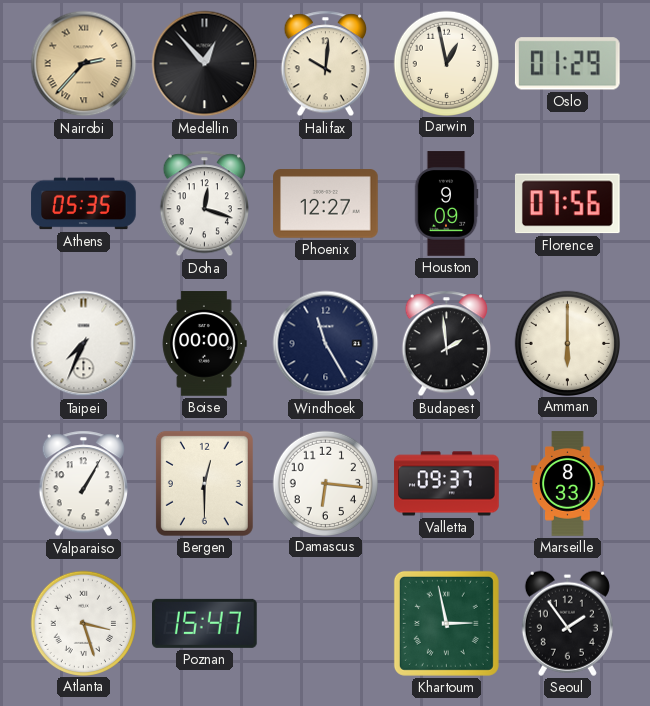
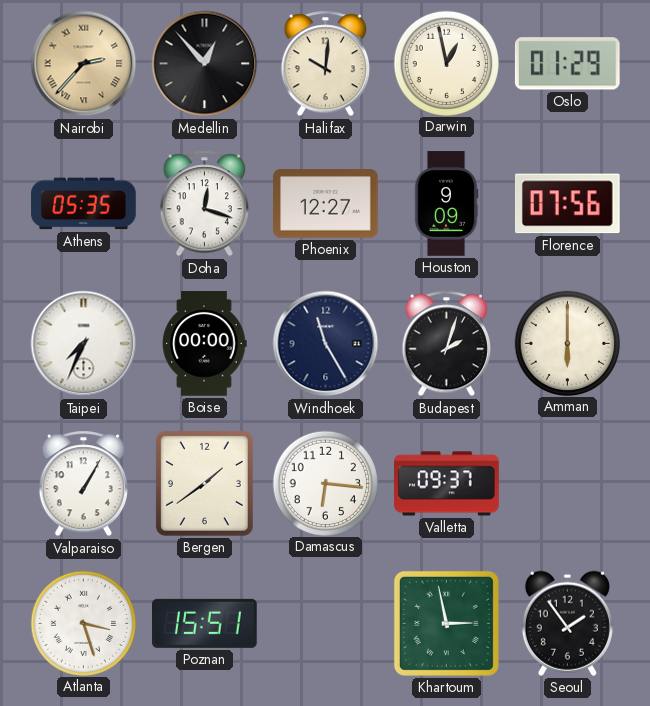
Budapest: 1:59 -> 2:03 (446, 344)
Bergen: 12:30 -> 1:39 (204, 483)
Marseille: 8:33 -> none (568, 484)
Poznan: 15:47 -> 15:51 (205, 623)
